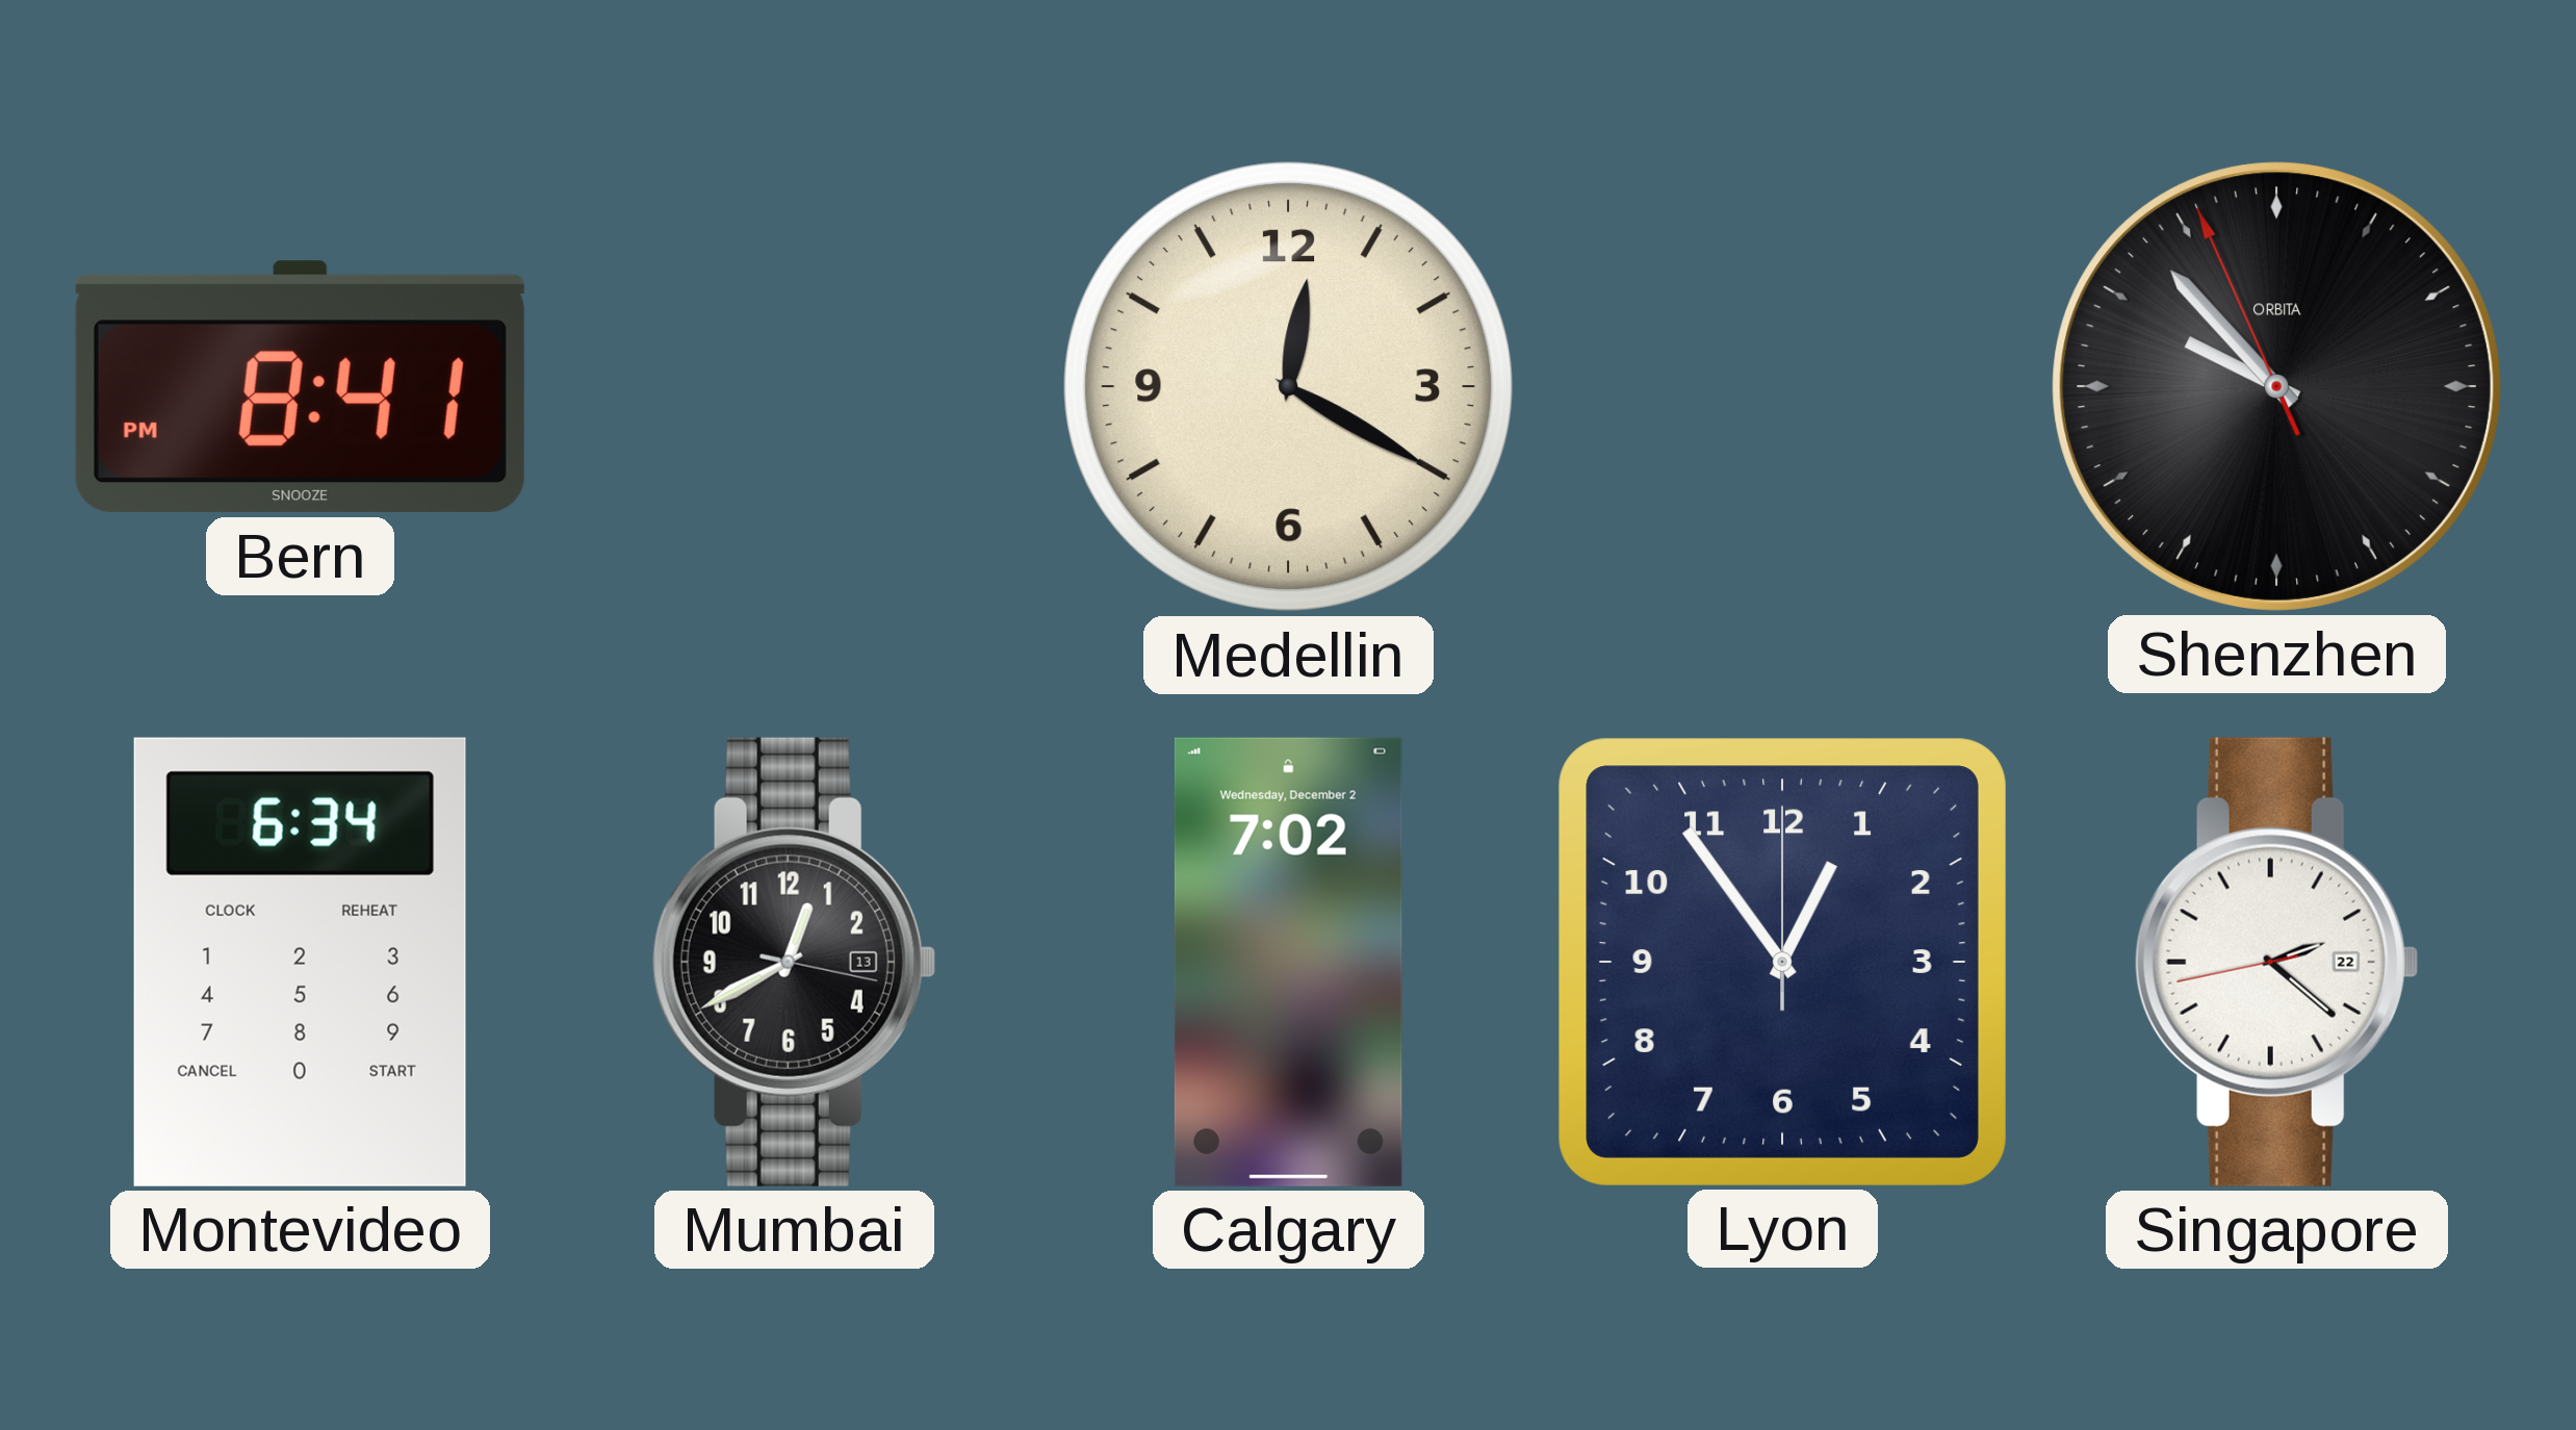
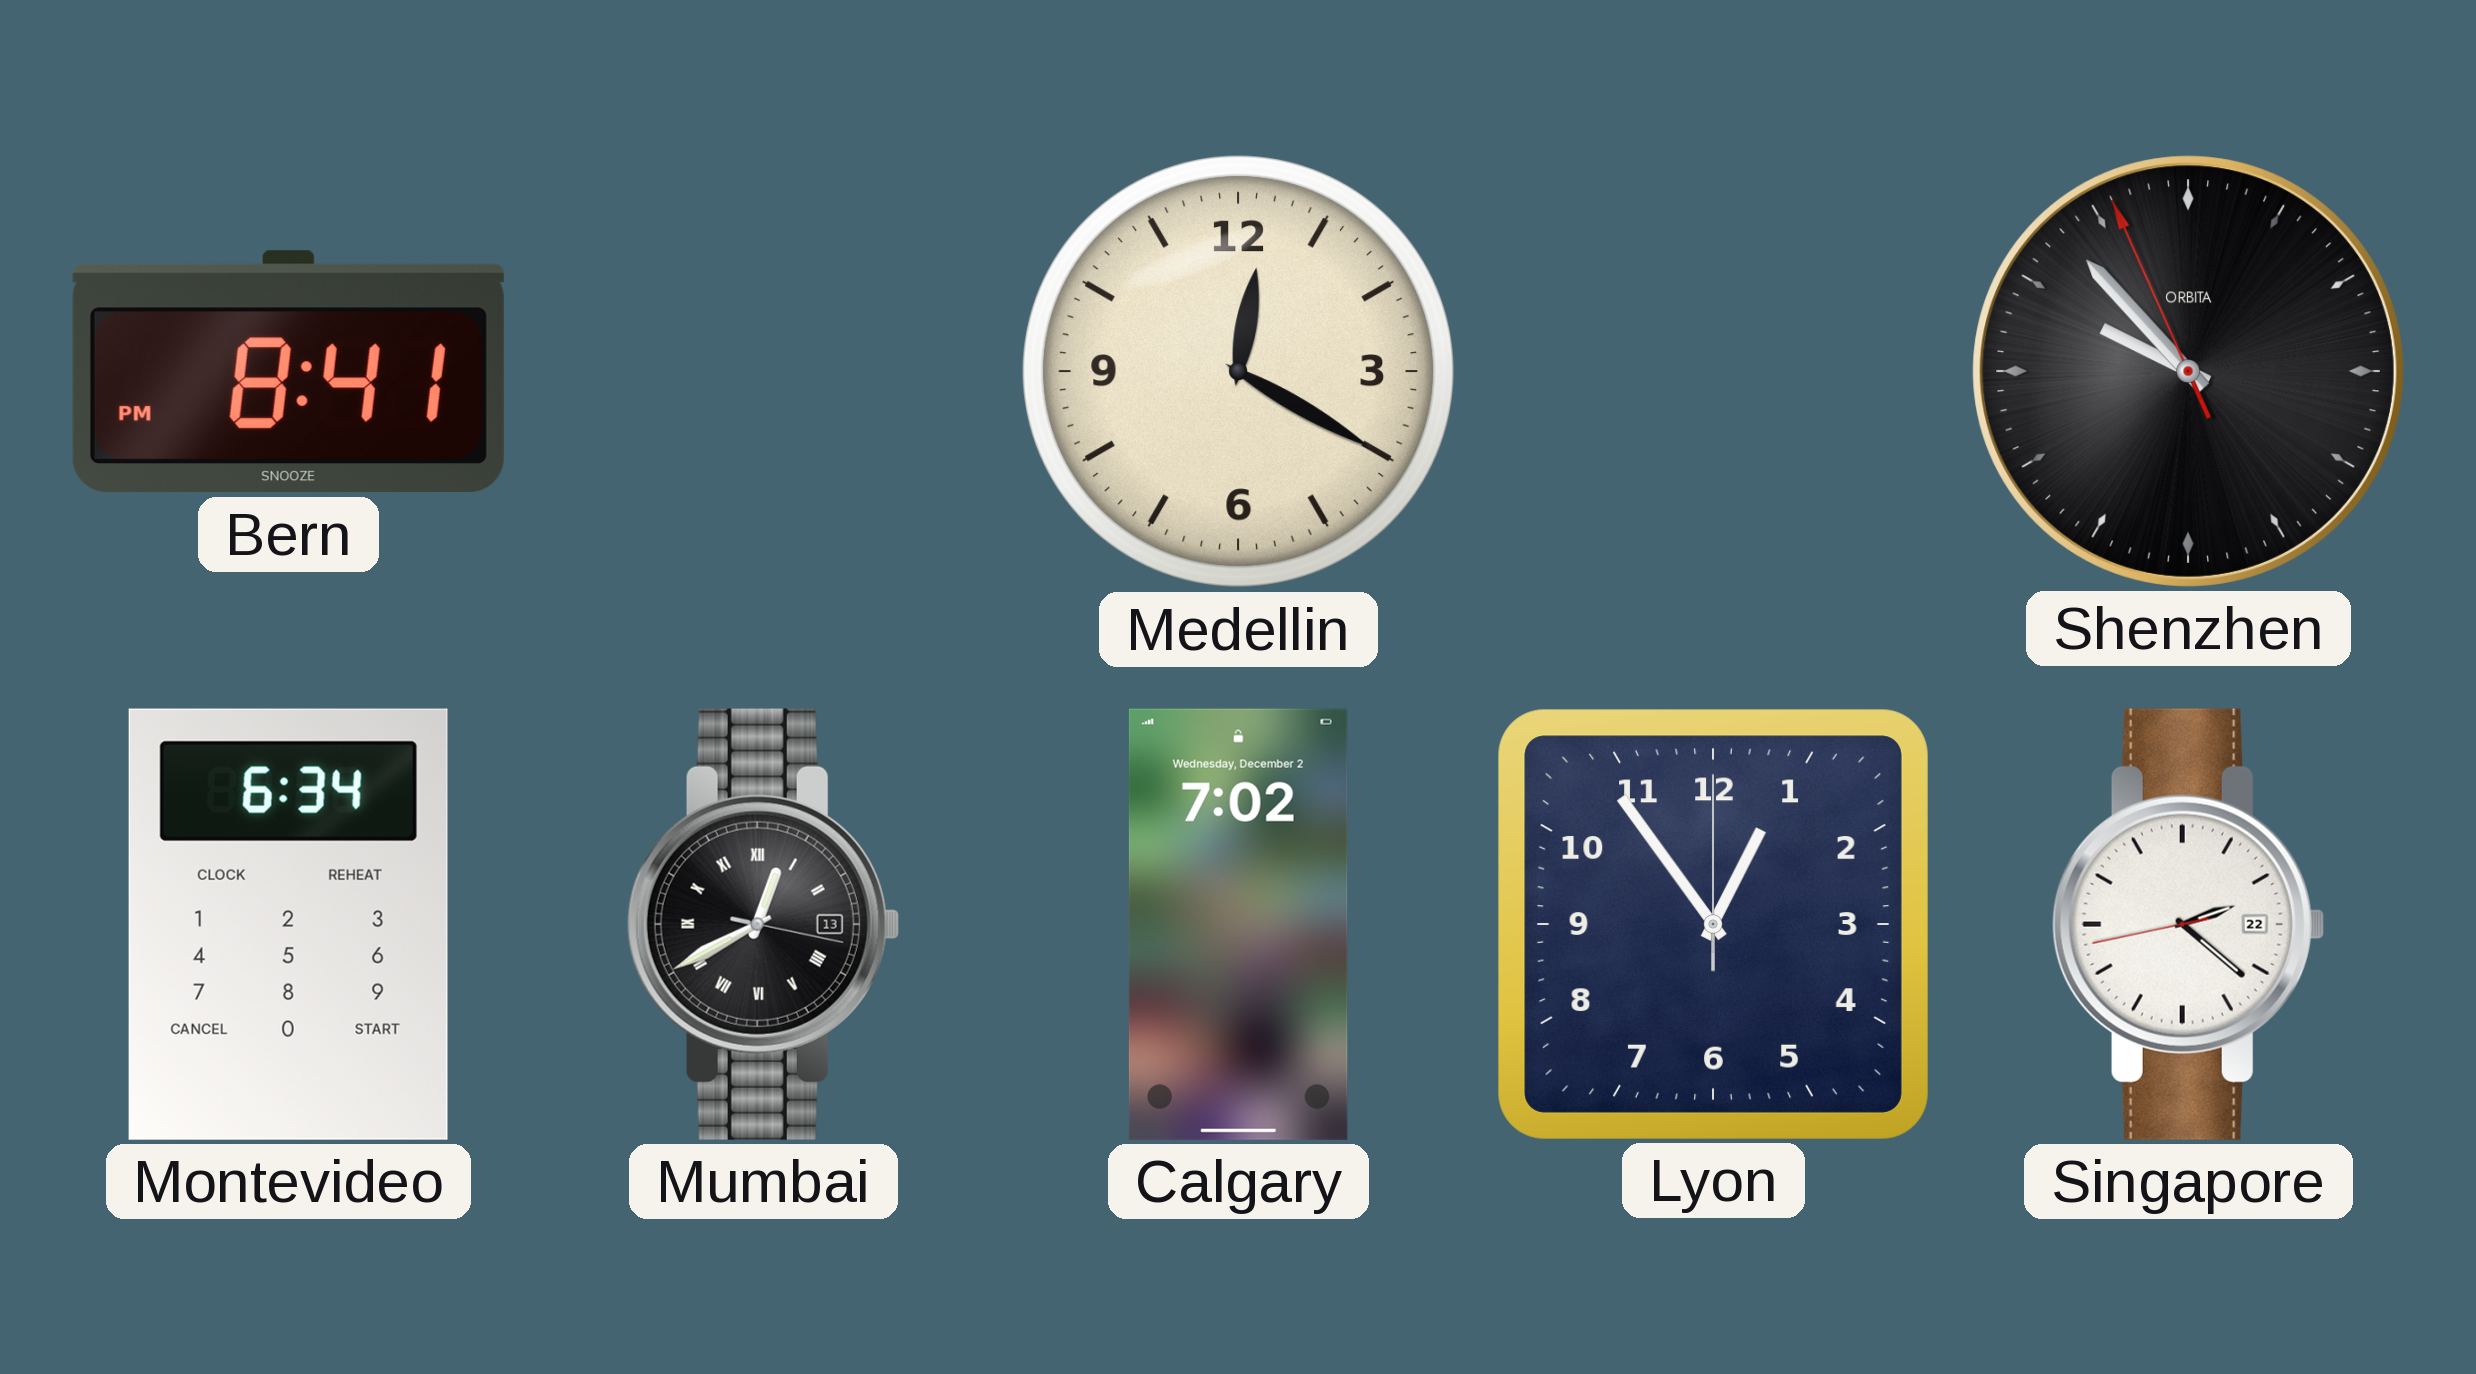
Mumbai numerals: Arabic -> Roman (763, 924)
